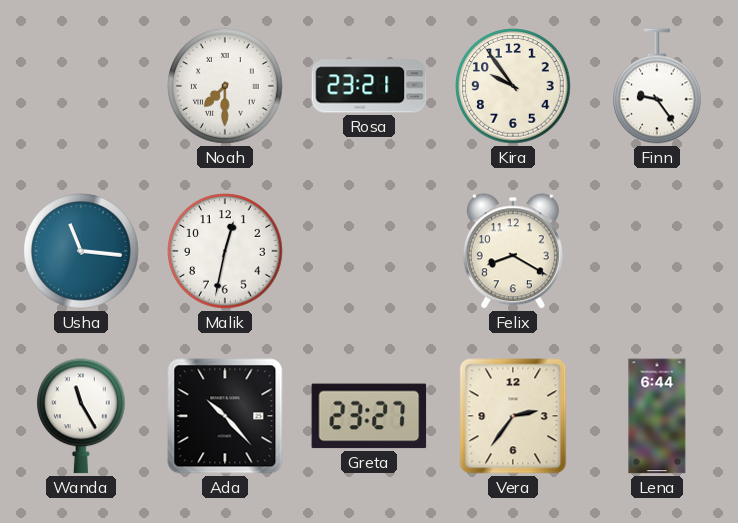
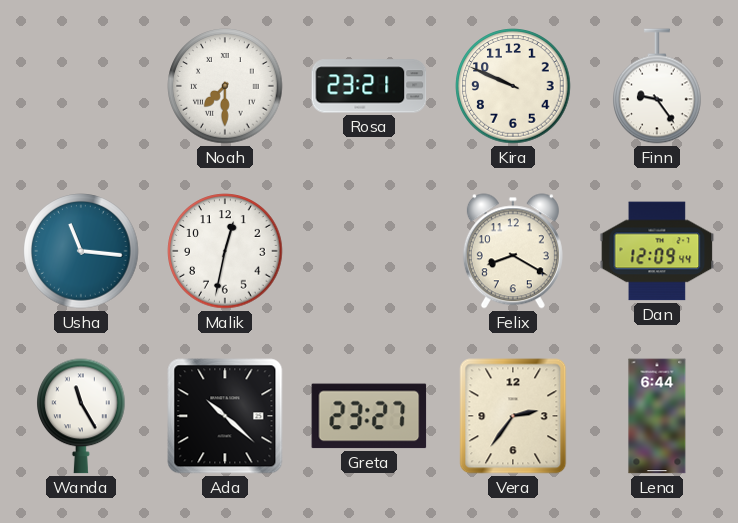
Kira: 9:54 -> 9:49 (513, 86)
Dan: none -> 12:09 (657, 251)
Ada: 10:23 -> 10:22 (225, 416)
